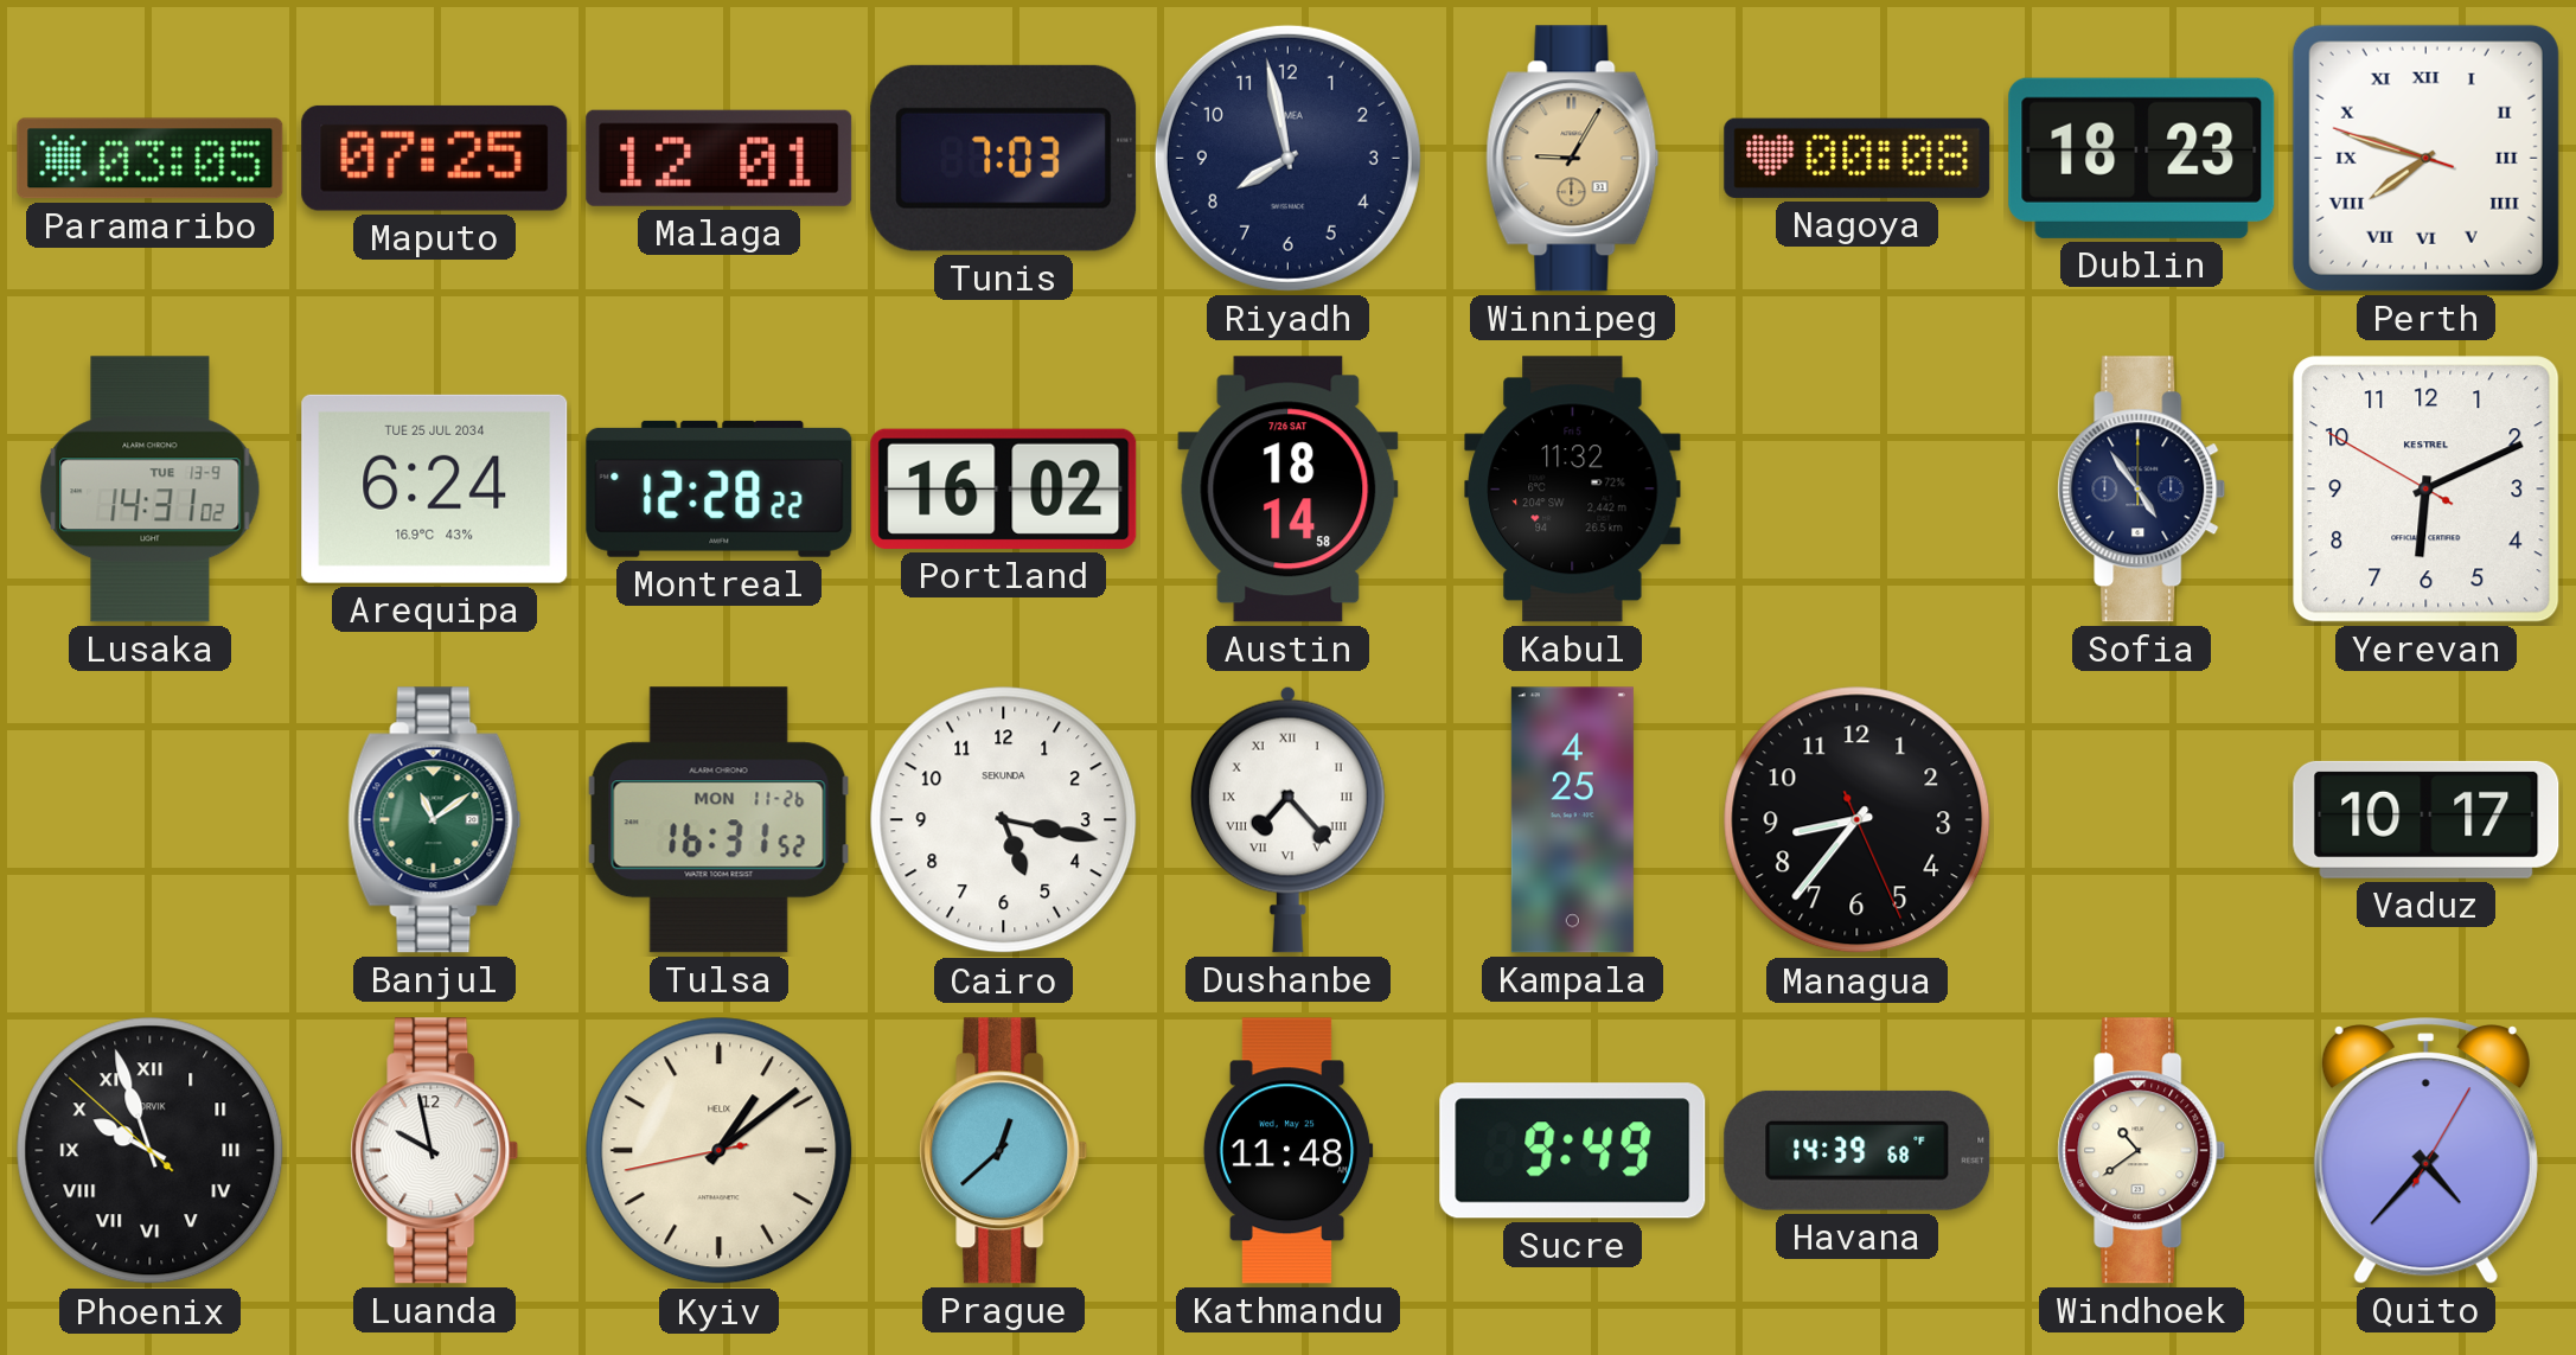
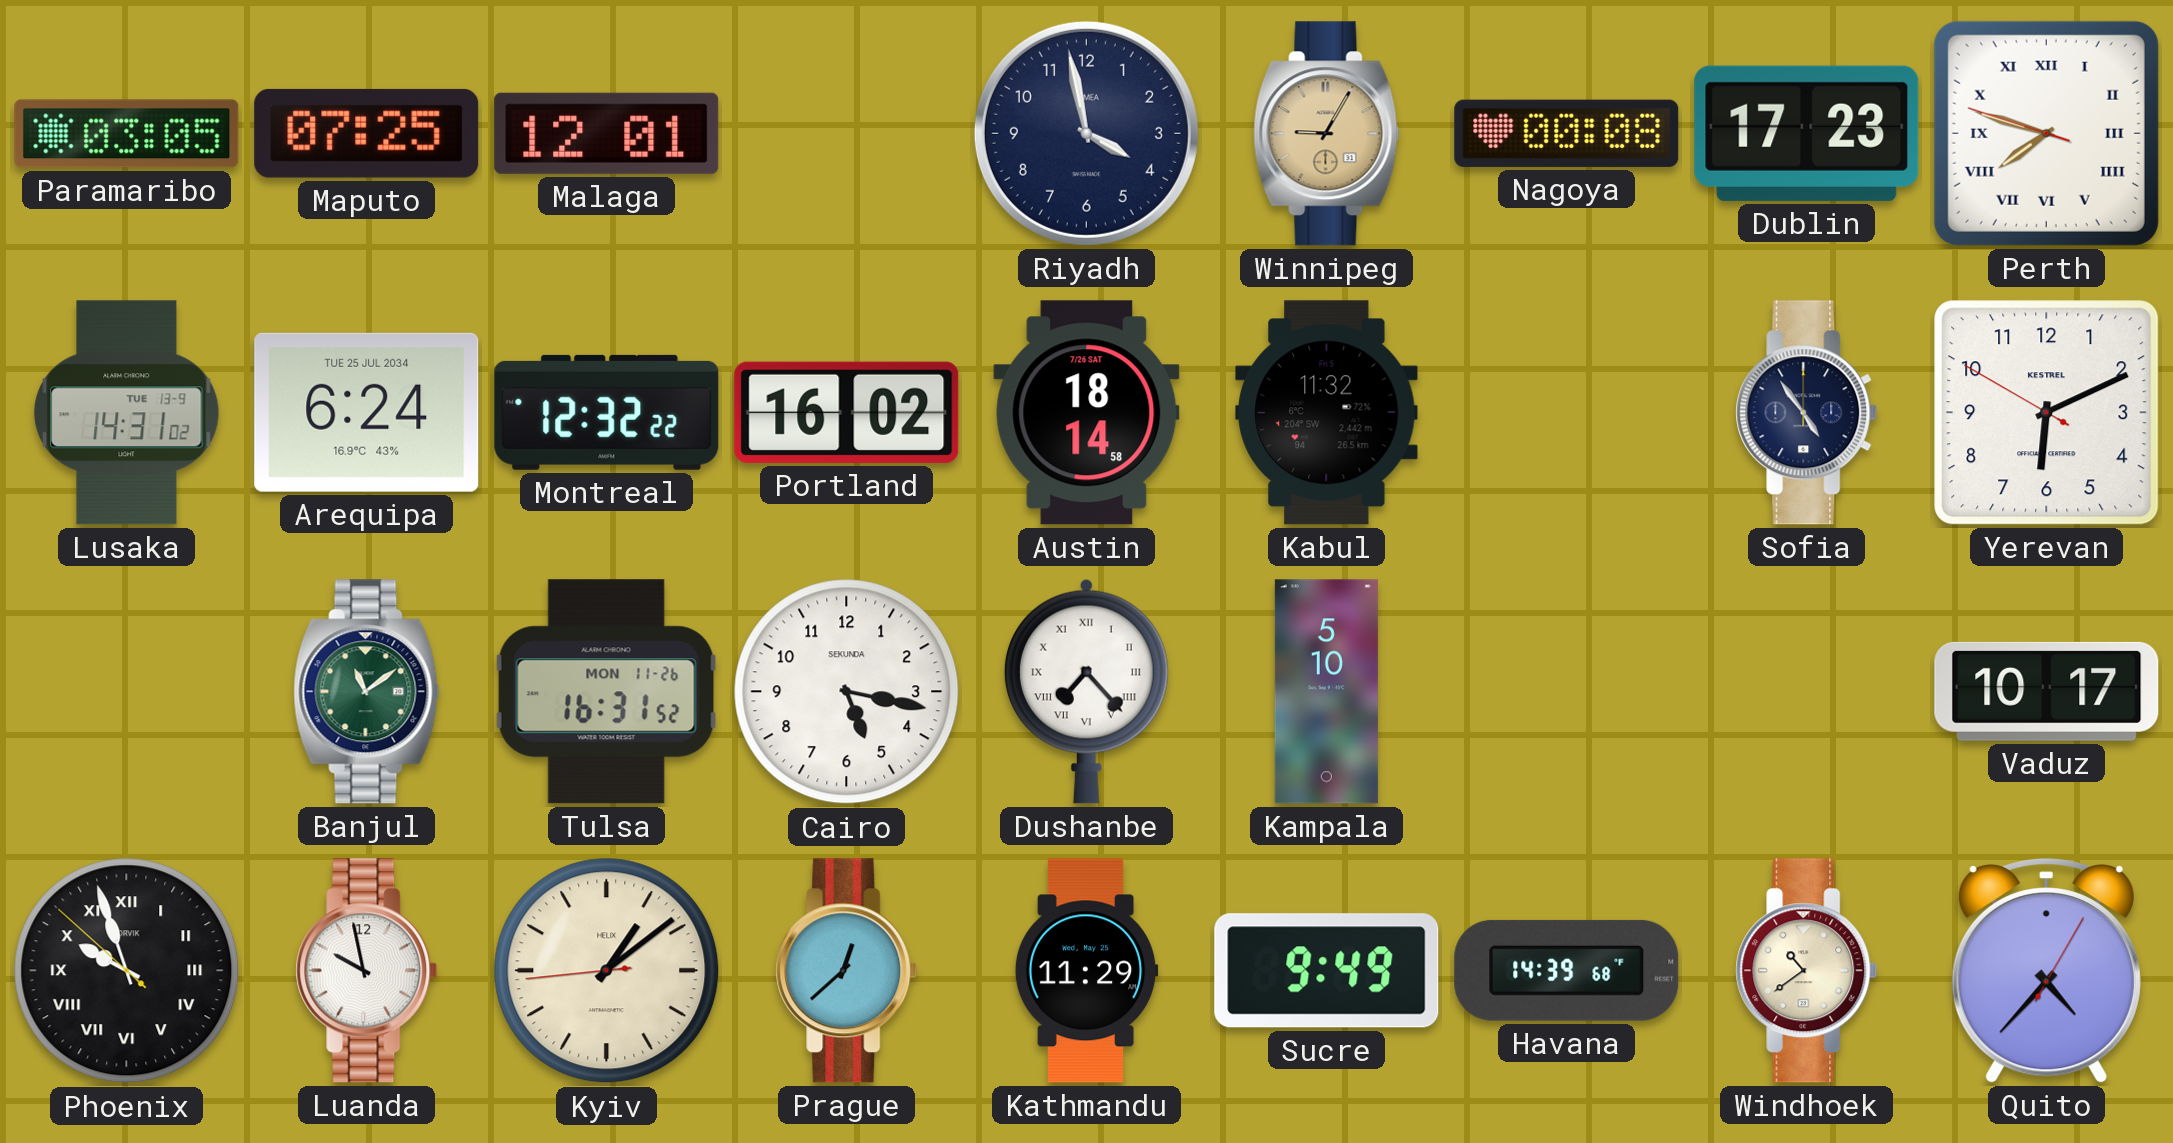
Tunis: 7:03 -> none (1004, 158)
Riyadh: 7:58 -> 3:58 (1086, 133)
Dublin: 18:23 -> 17:23 (1807, 133)
Montreal: 12:28 -> 12:32 (607, 412)
Kampala: 4:25 -> 5:10 (1326, 692)
Managua: 8:36 -> none (1858, 820)
Kyiv: 1:08:43 -> 1:08:44 (607, 971)
Kathmandu: 11:48 -> 11:29 (1086, 971)
